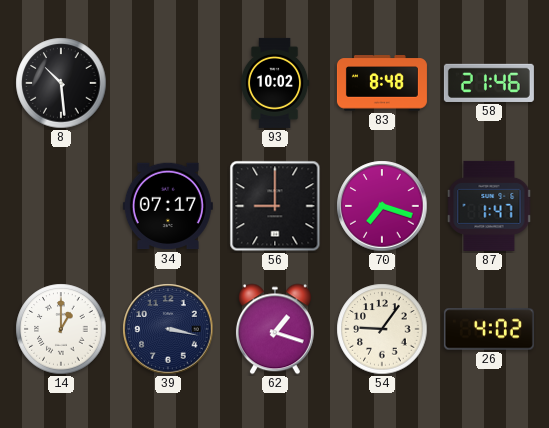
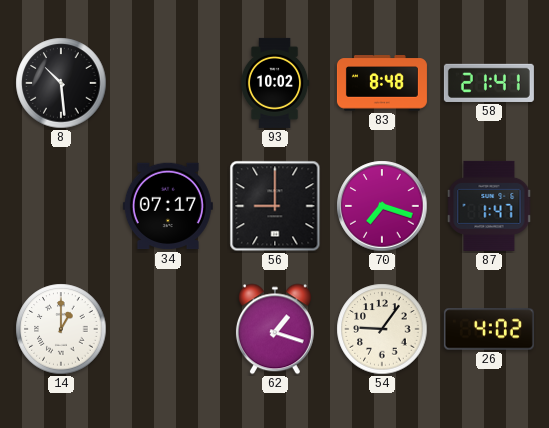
58: 21:46 -> 21:41 (489, 83)
39: 3:17 -> none (168, 329)
